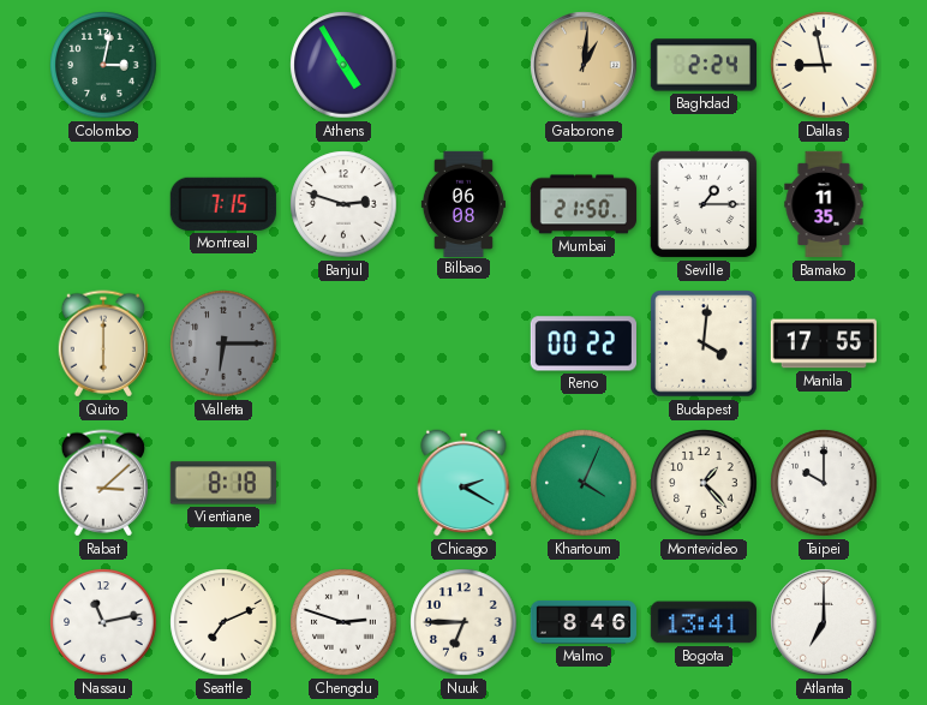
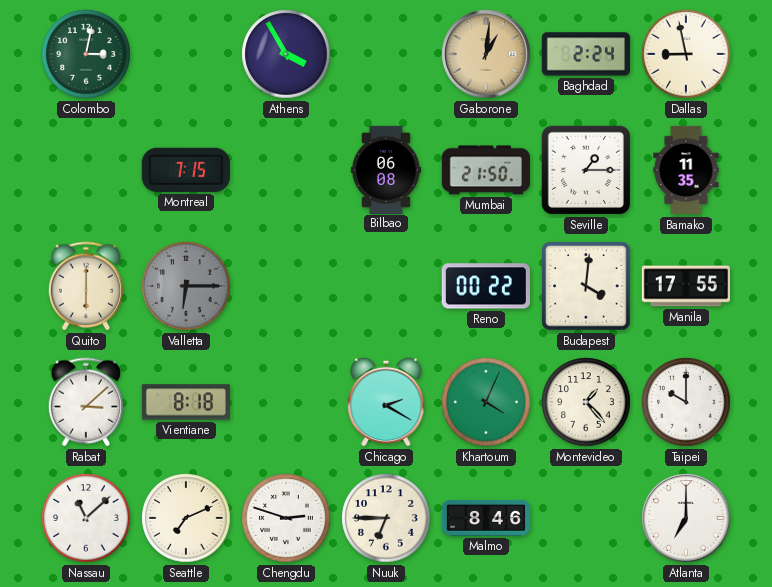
Athens: 4:55 -> 3:55 (286, 54)
Banjul: 2:48 -> none (343, 204)
Nassau: 11:13 -> 11:08 (86, 518)
Bogota: 13:41 -> none (704, 622)
